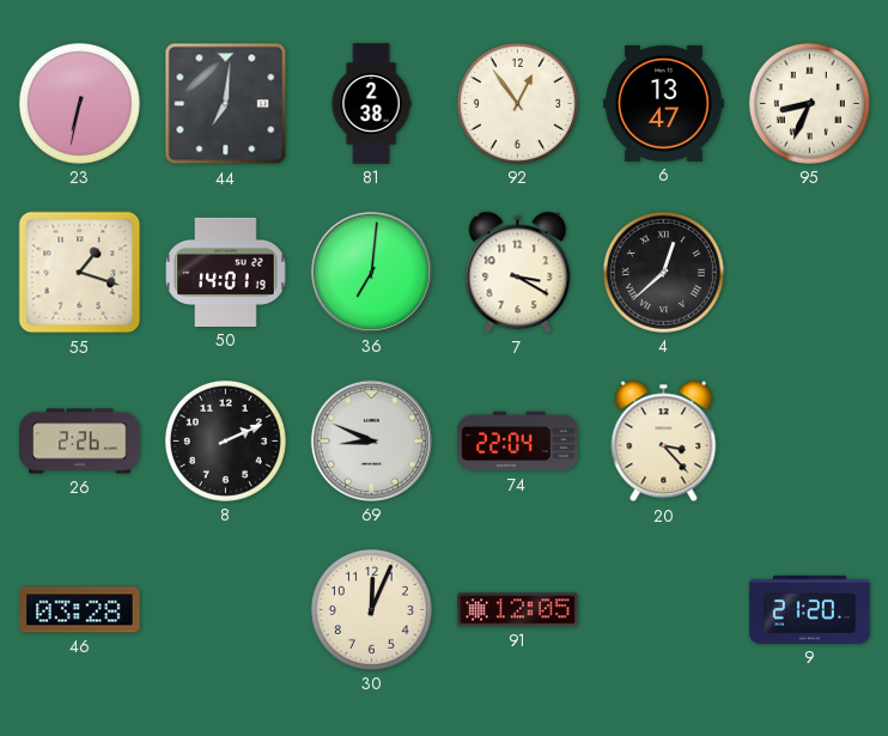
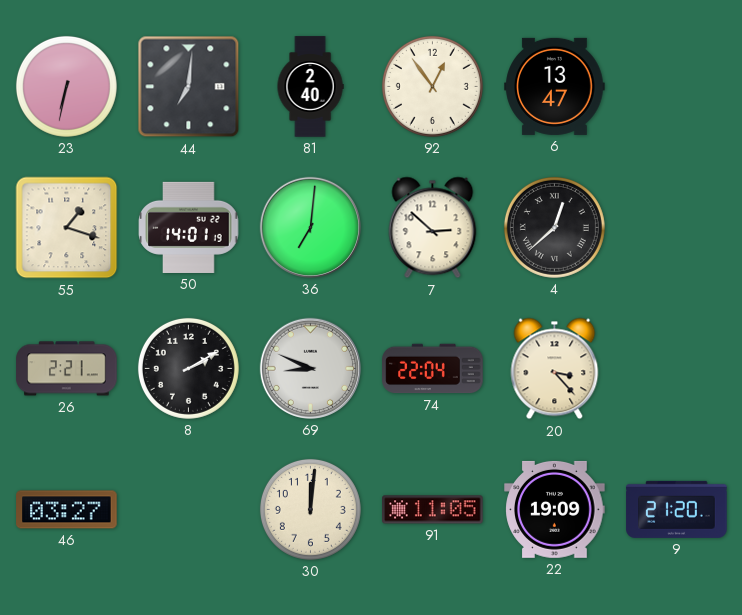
81: 2:38 -> 2:40 (310, 87)
95: 8:34 -> none (809, 103)
7: 3:20 -> 2:52 (433, 228)
26: 2:26 -> 2:21 (67, 369)
8: 2:11 -> 2:10 (188, 368)
46: 03:28 -> 03:27 (67, 510)
30: 12:04 -> 12:01 (310, 509)
91: 12:05 -> 11:05 (433, 510)
22: none -> 19:09 (555, 509)
